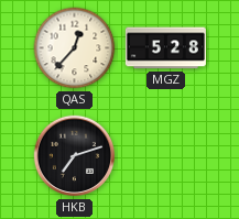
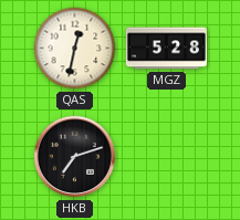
QAS: 12:37 -> 12:32 (75, 49)
